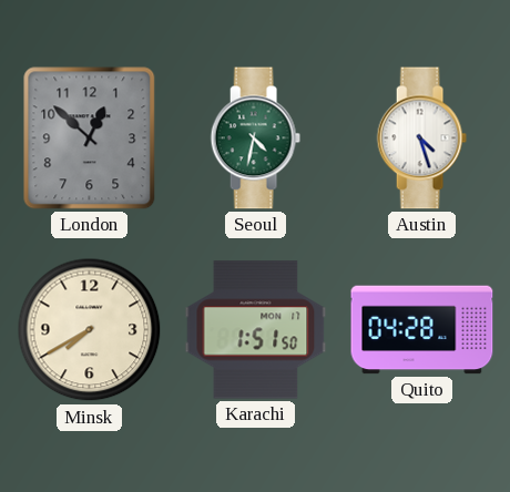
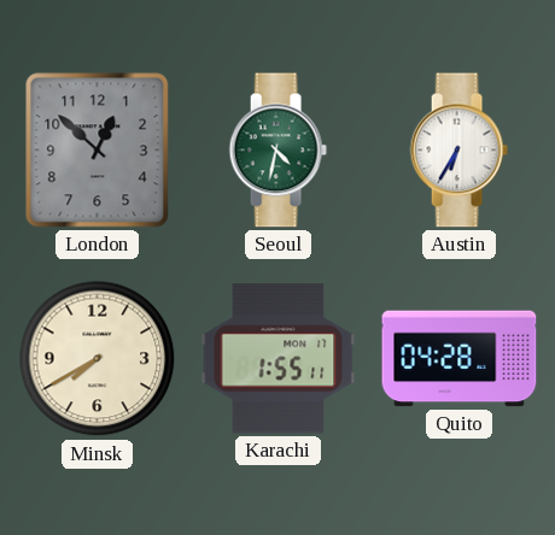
Austin: 4:27 -> 6:35 (458, 151)
Karachi: 1:51 -> 1:55 (279, 359)
